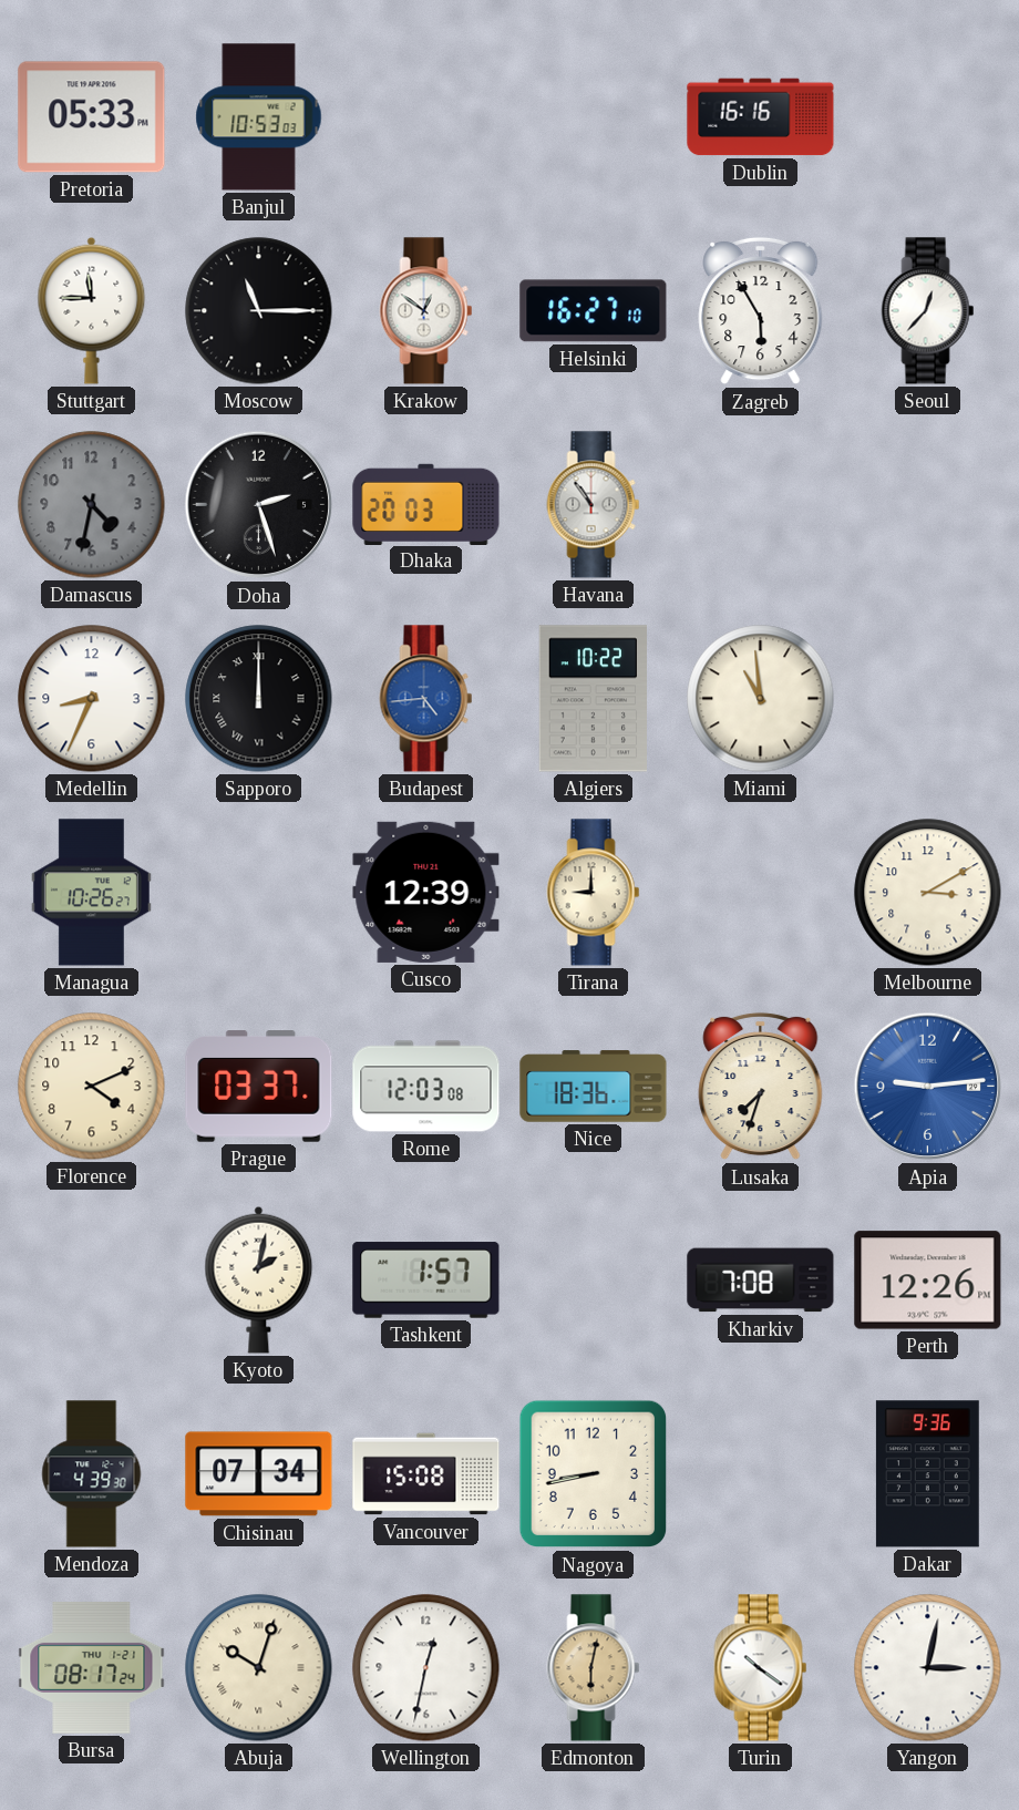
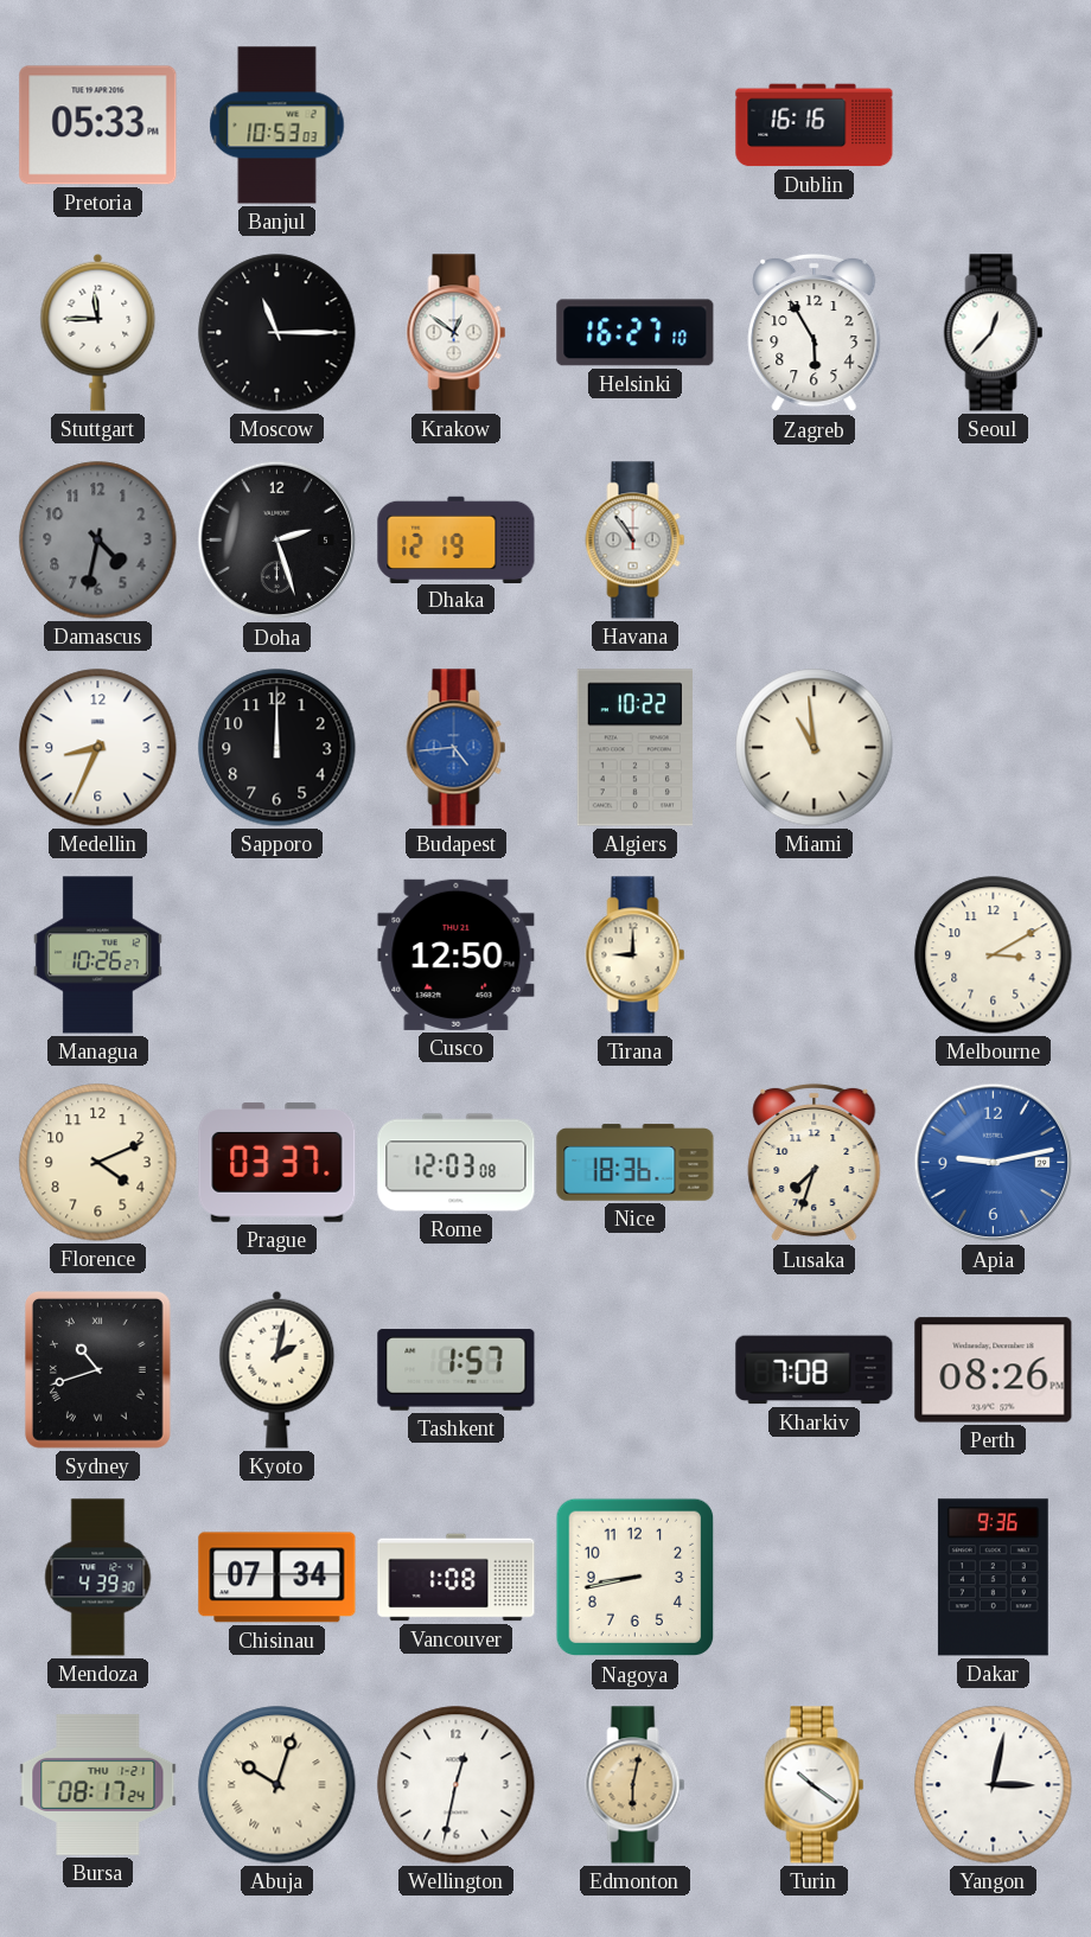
Dhaka: 20:03 -> 12:19 (457, 539)
Sapporo numerals: Roman -> Arabic (277, 748)
Cusco: 12:39 -> 12:50 (457, 954)
Apia: 9:14 -> 9:13 (994, 1163)
Sydney: none -> 10:42 (97, 1370)
Perth: 12:26 -> 08:26 (994, 1370)
Vancouver: 15:08 -> 1:08 (457, 1578)
